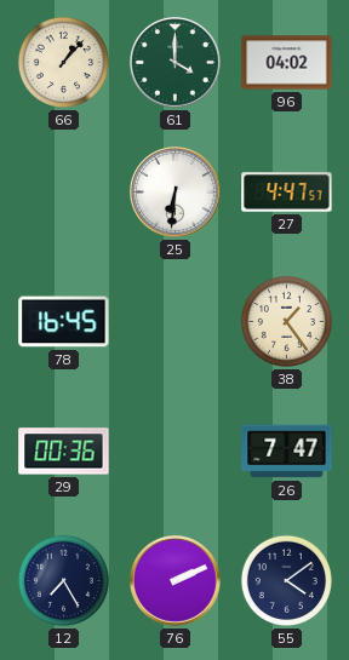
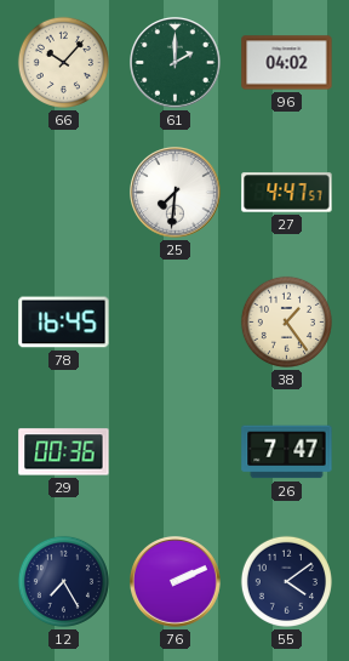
66: 1:07 -> 10:07 (63, 62)
61: 4:00 -> 2:00 (176, 63)
25: 6:31 -> 7:31 (176, 193)
